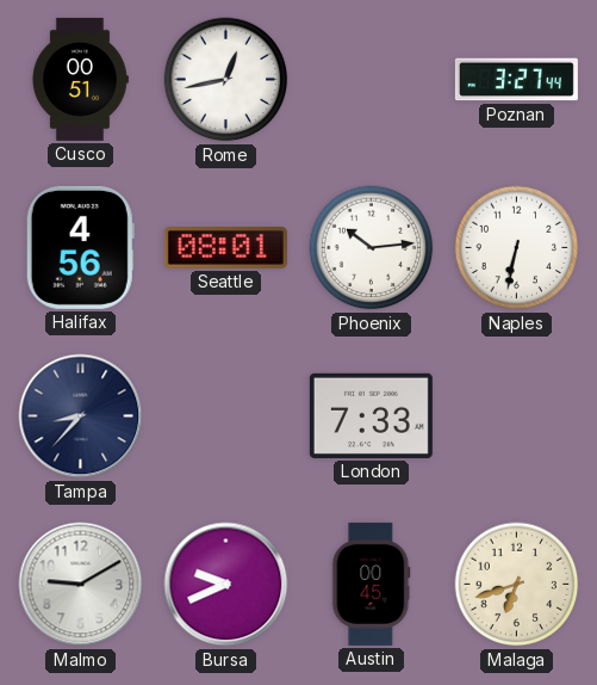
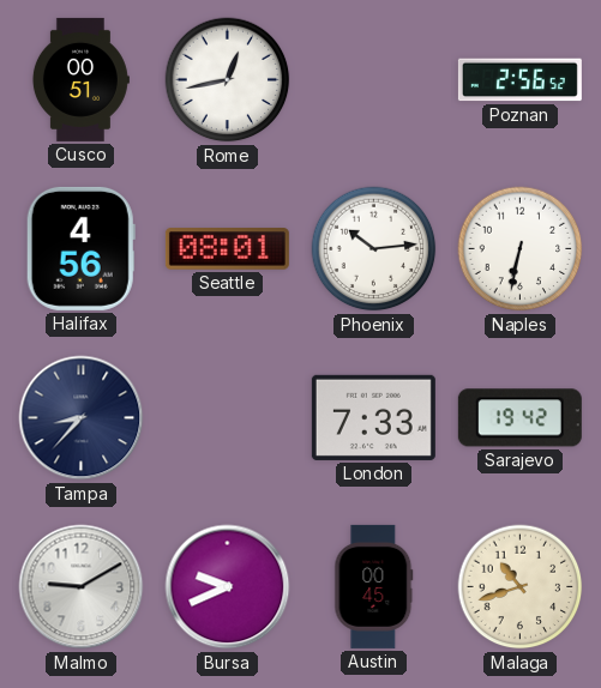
Poznan: 3:27 -> 2:56 (519, 80)
Sarajevo: none -> 19:42 (519, 418)
Malaga: 6:42 -> 10:42 (521, 587)
